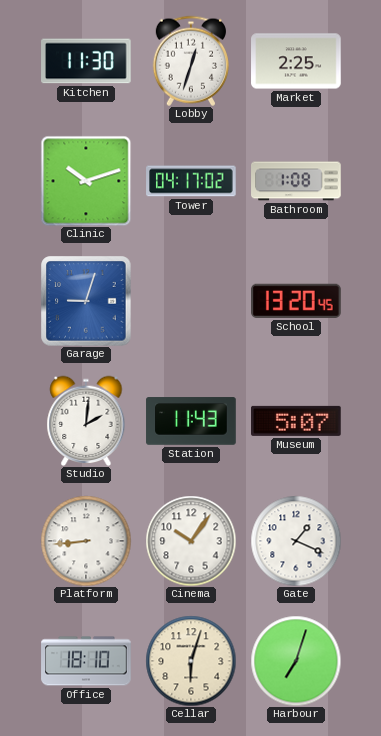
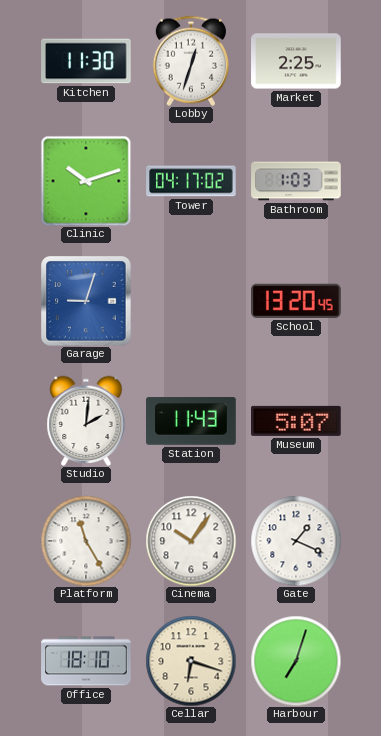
Bathroom: 1:08 -> 1:03 (296, 181)
Platform: 8:44 -> 11:25 (86, 541)
Cellar: 6:03 -> 6:18 (191, 661)
